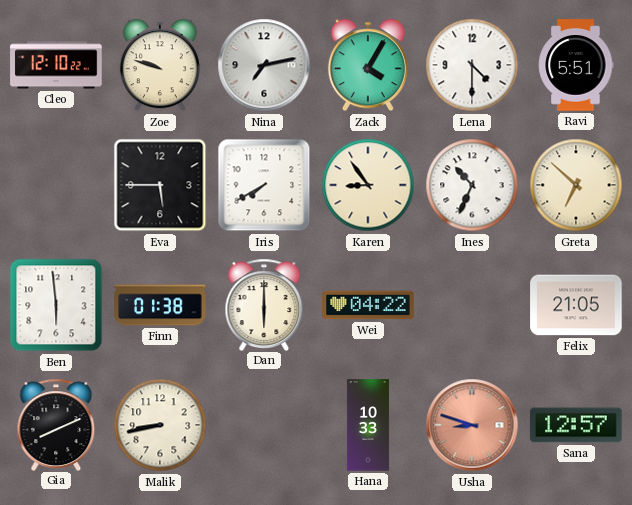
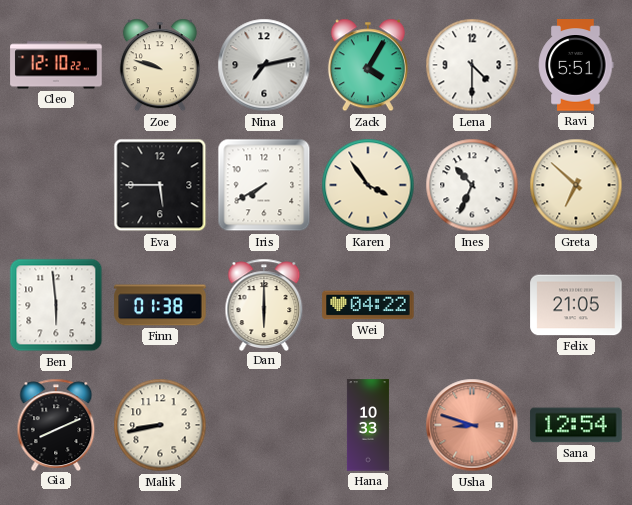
Karen: 8:54 -> 3:54 (368, 185)
Sana: 12:57 -> 12:54 (576, 425)
